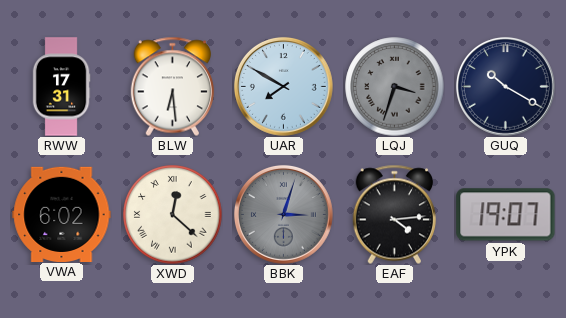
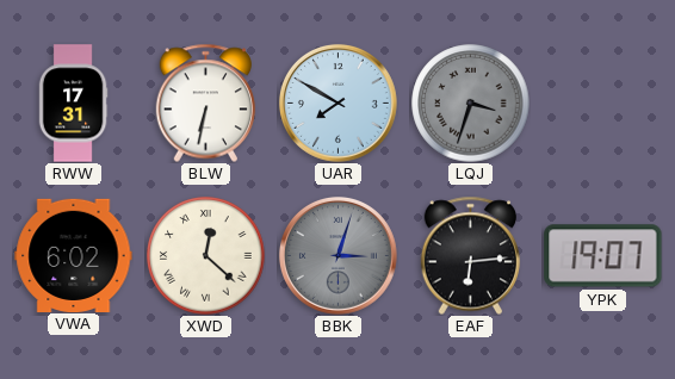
BLW: 6:29 -> 6:32 (206, 102)
GUQ: 10:20 -> none (505, 86)
EAF: 4:14 -> 6:14 (471, 255)
